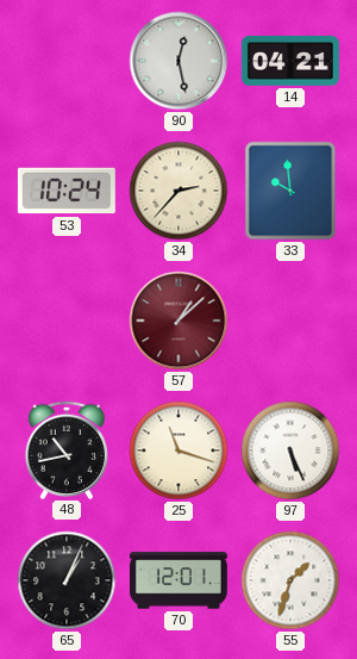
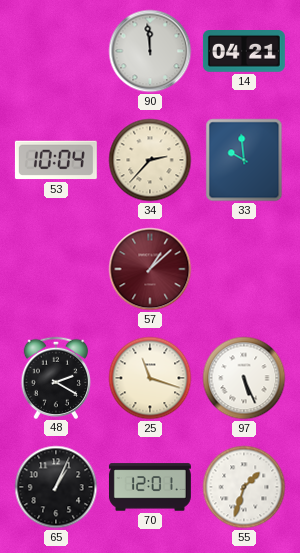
90: 12:28 -> 11:59 (150, 51)
53: 10:24 -> 10:04 (56, 160)
48: 10:43 -> 2:20 (55, 377)
